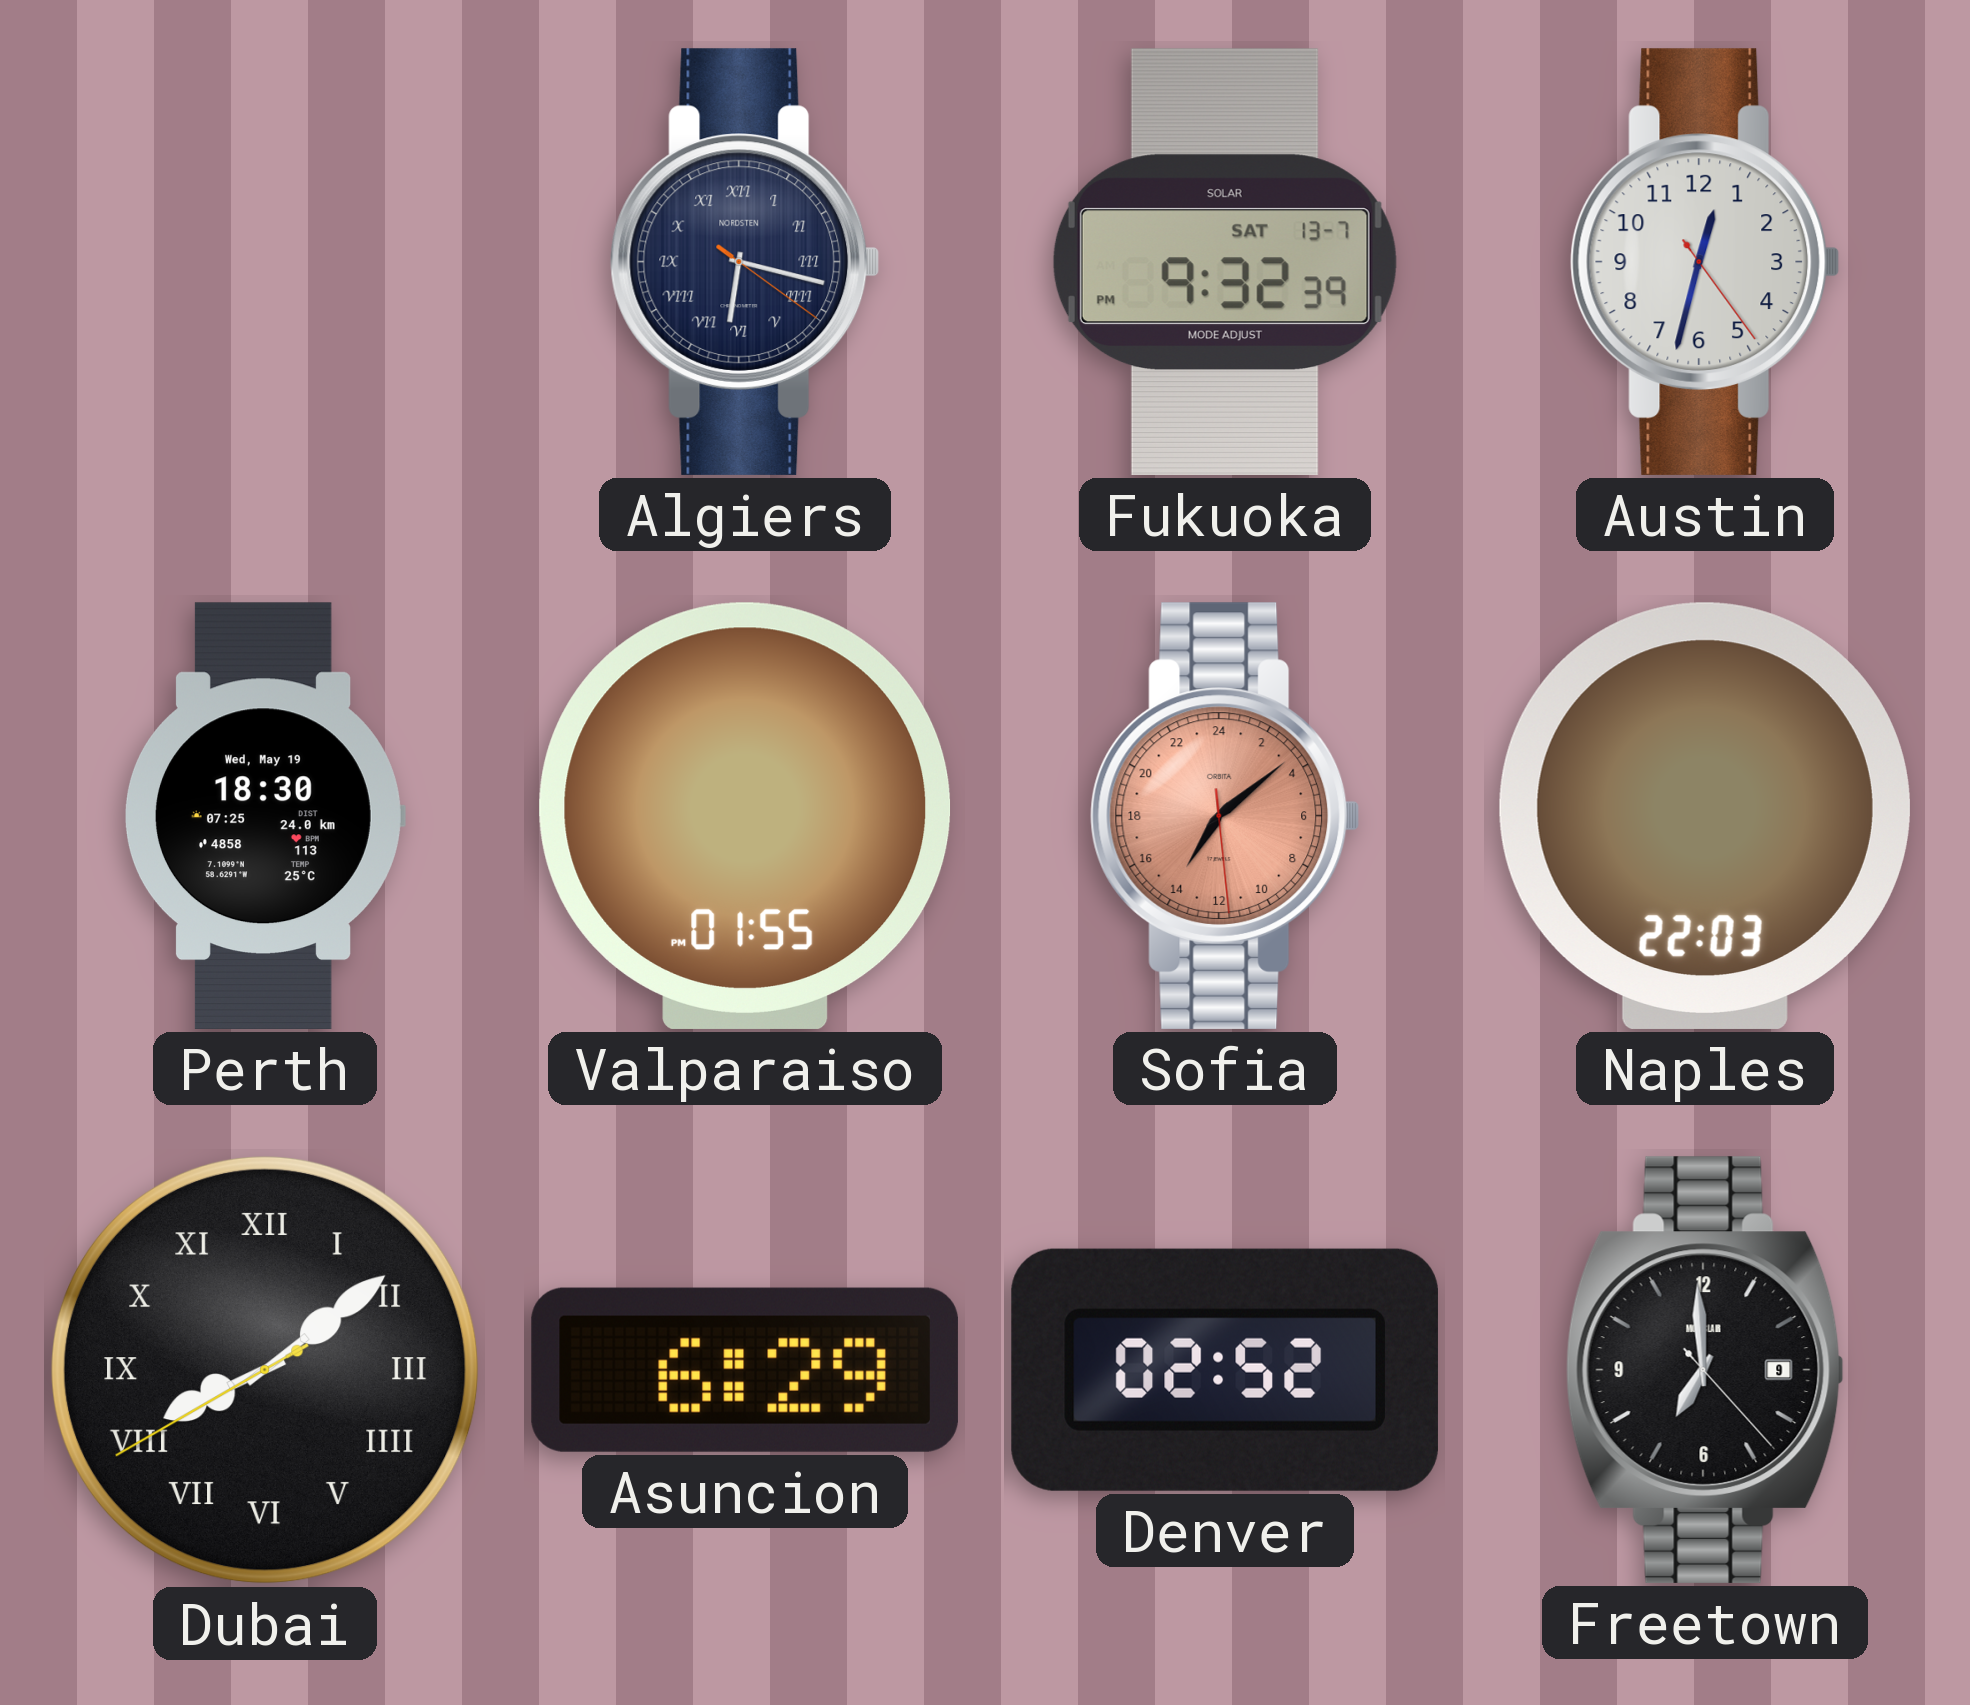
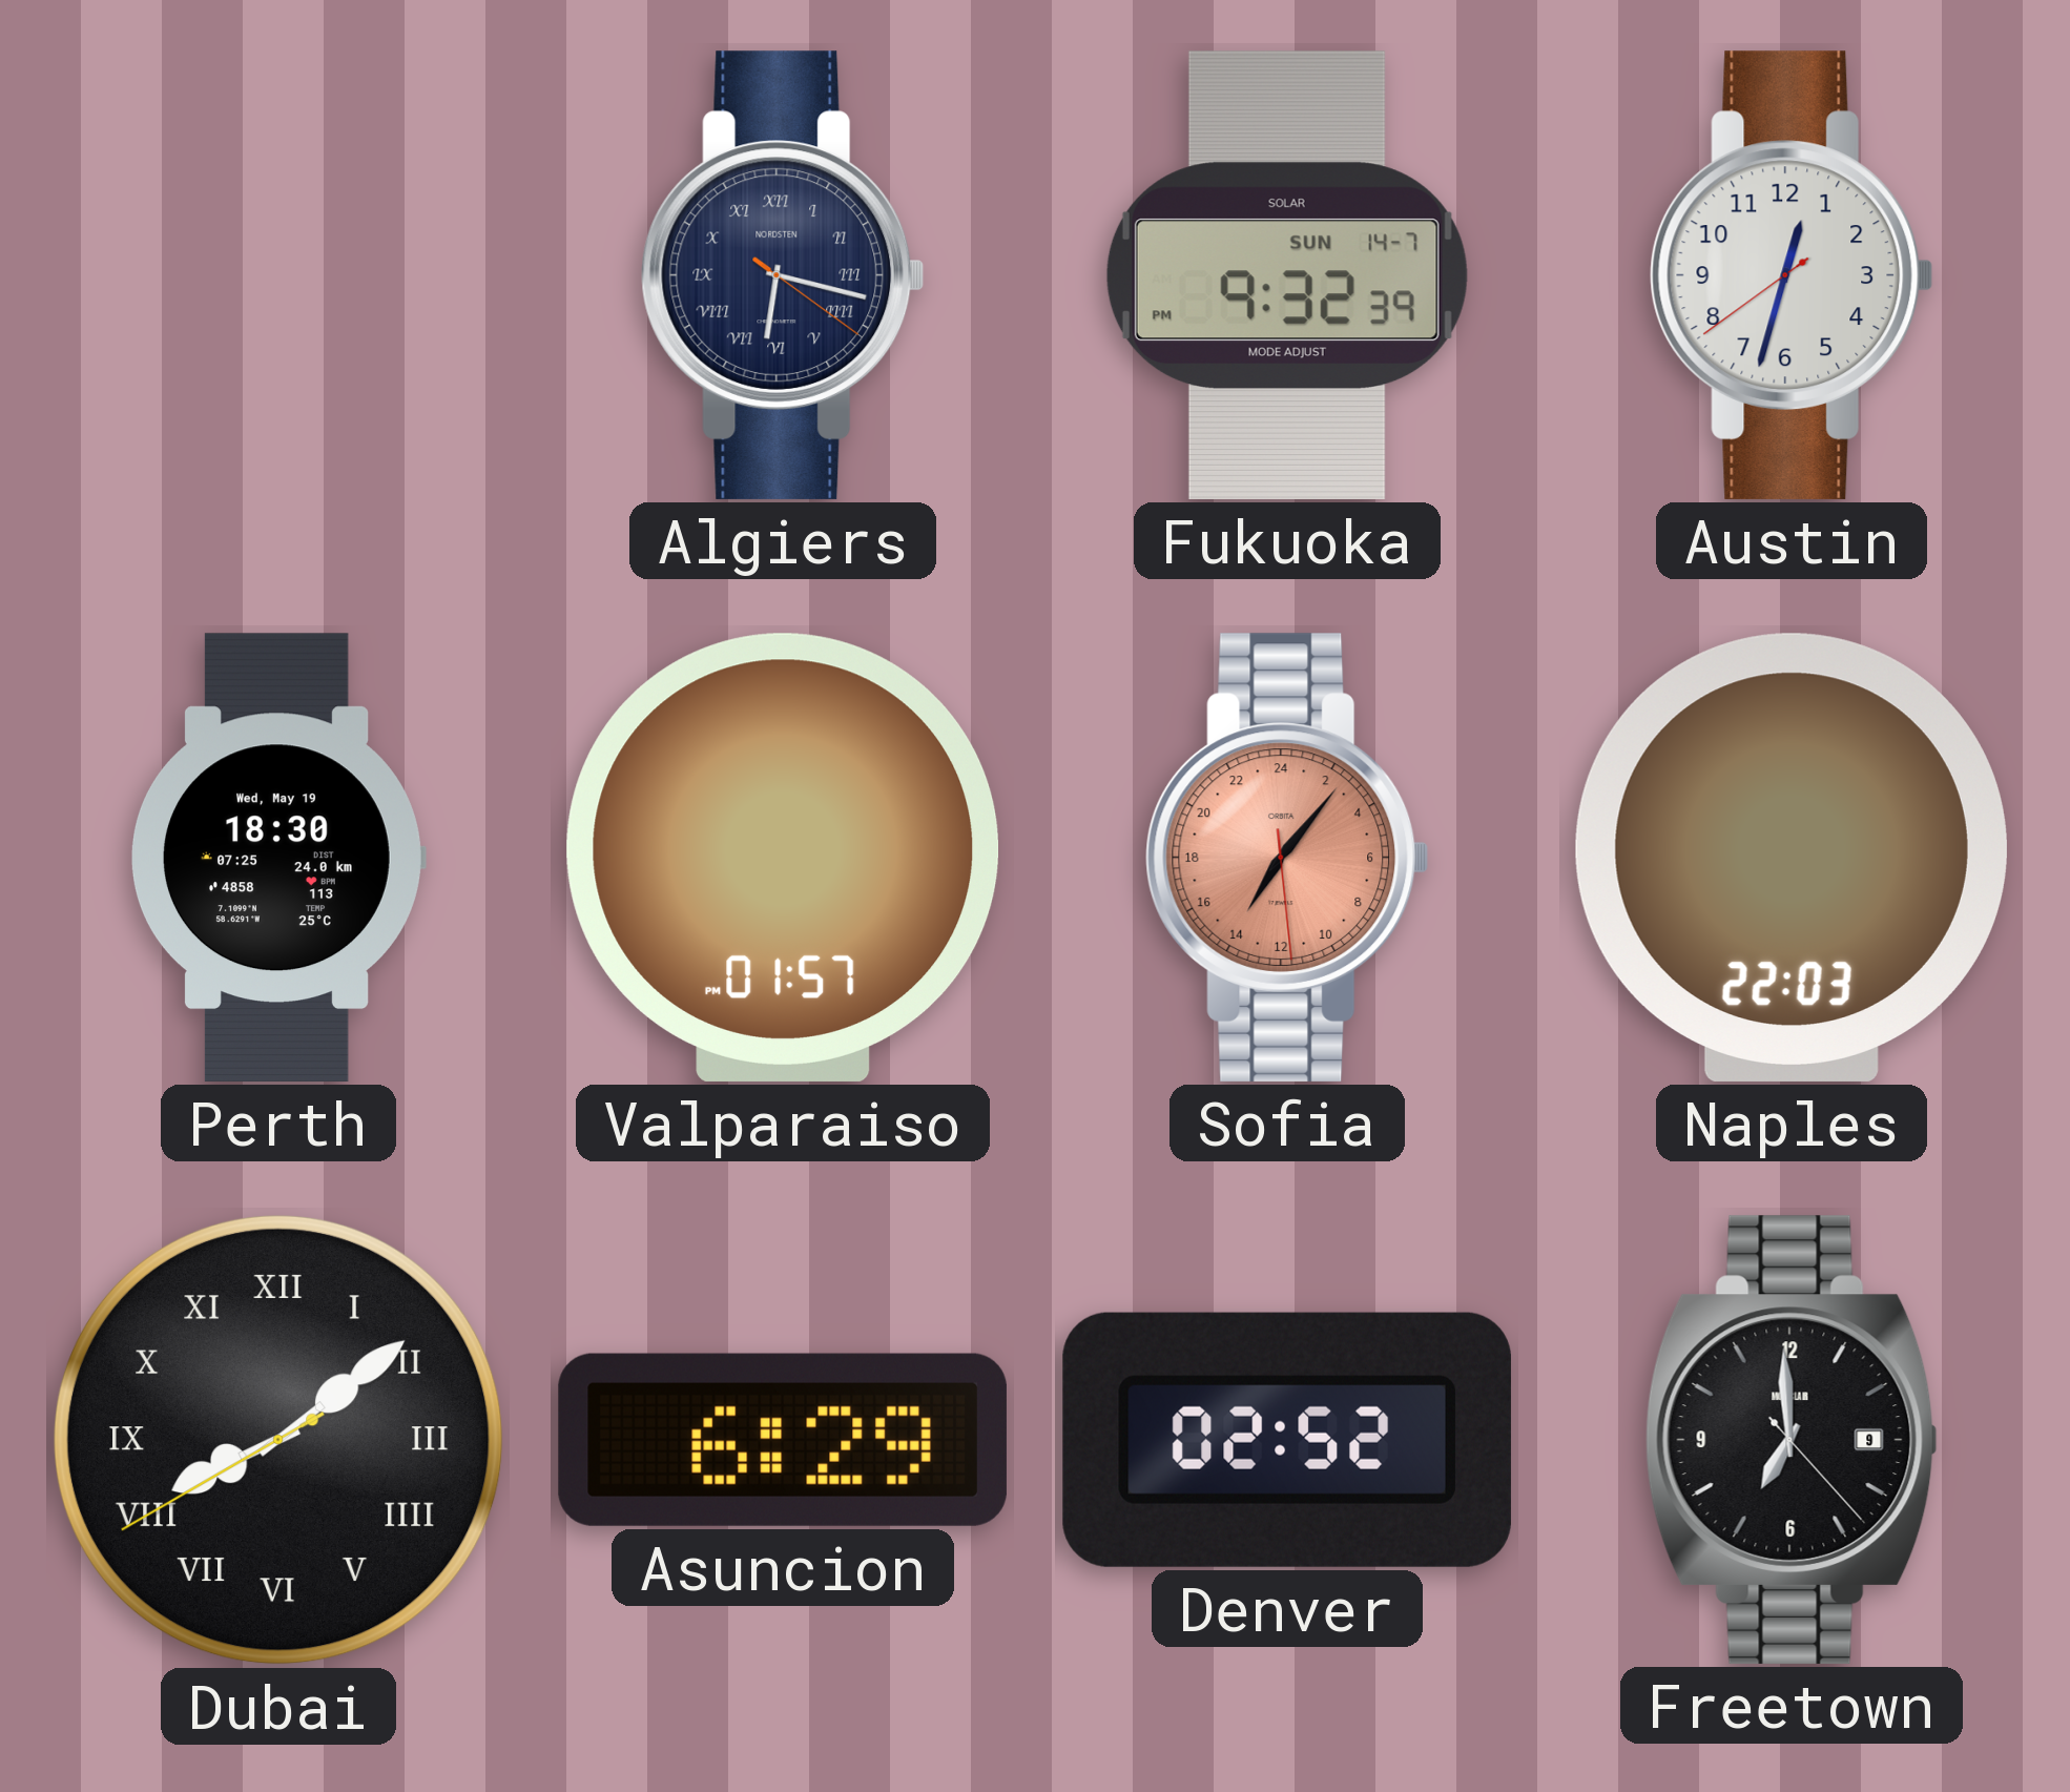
Fukuoka date: SAT 13-7 -> SUN 14-7 (1287, 275)
Austin: 12:32:24 -> 12:32:39 (1792, 275)
Valparaiso: 01:55 -> 01:57 (783, 858)
Sofia: 14:08 -> 14:06 (1287, 858)
